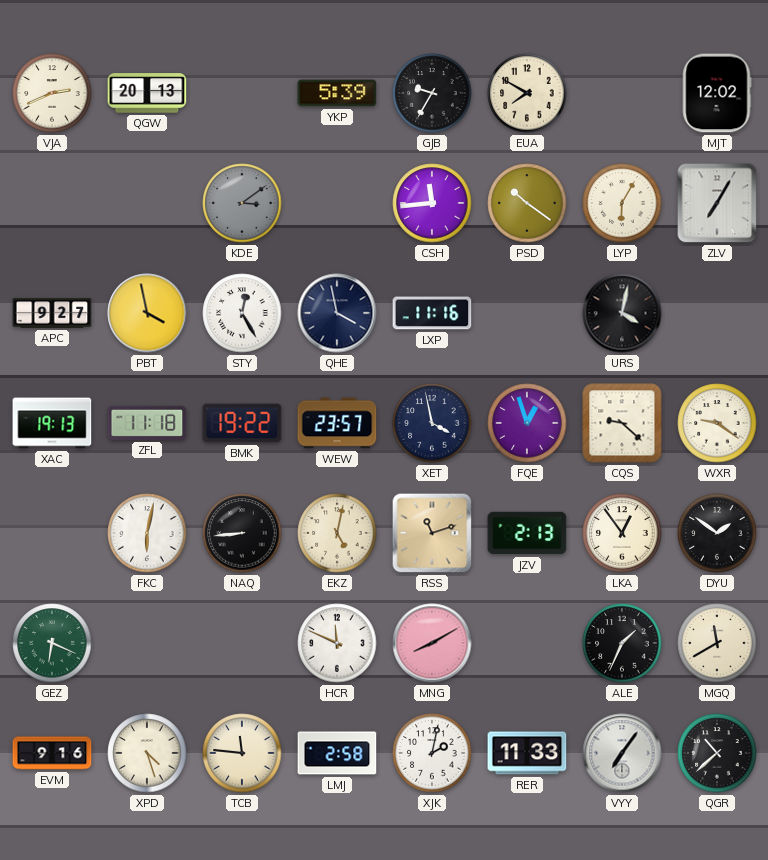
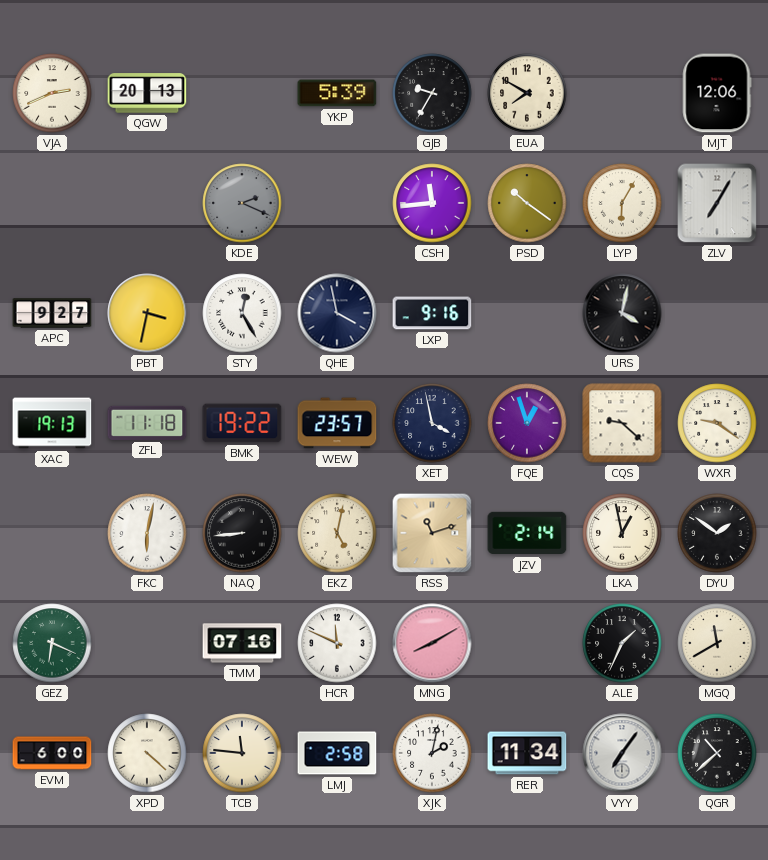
MJT: 12:02 -> 12:06 (717, 93)
KDE: 3:09 -> 2:19 (242, 203)
PBT: 3:58 -> 3:32 (147, 313)
LXP: 11:16 -> 9:16 (432, 313)
JZV: 2:13 -> 2:14 (527, 533)
LKA: 12:54 -> 12:58 (622, 533)
TMM: none -> 07:16 (242, 643)
EVM: 9:16 -> 6:00 (52, 753)
XPD: 4:27 -> 4:22 (147, 753)
RER: 11:33 -> 11:34 (527, 753)
